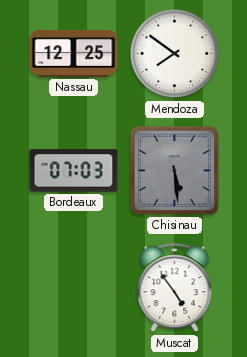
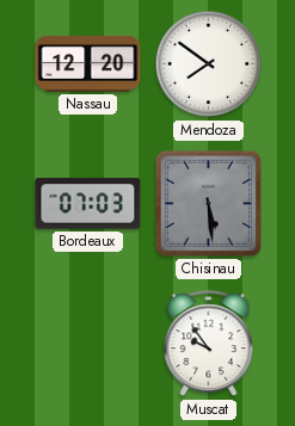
Nassau: 12:25 -> 12:20 (88, 63)
Muscat: 4:54 -> 9:54 (209, 344)
